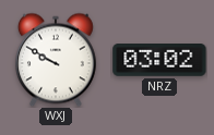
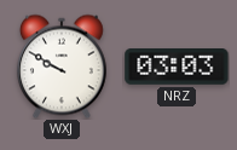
NRZ: 03:02 -> 03:03 (177, 67)
